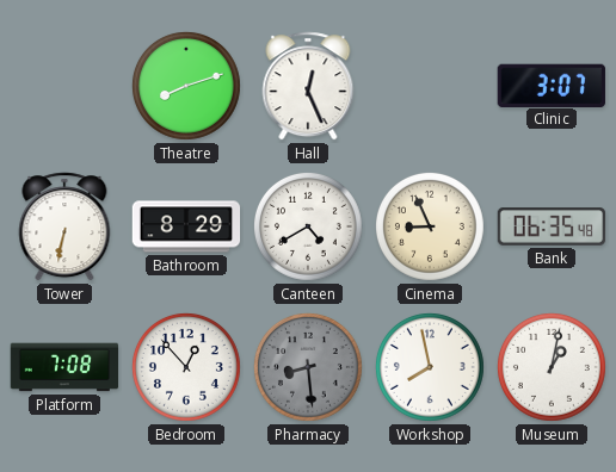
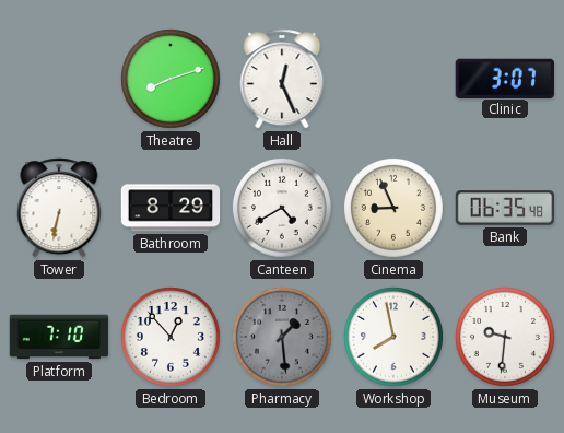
Platform: 7:08 -> 7:10 (59, 337)
Pharmacy: 8:29 -> 1:29 (282, 337)
Museum: 1:02 -> 9:31 (505, 337)
